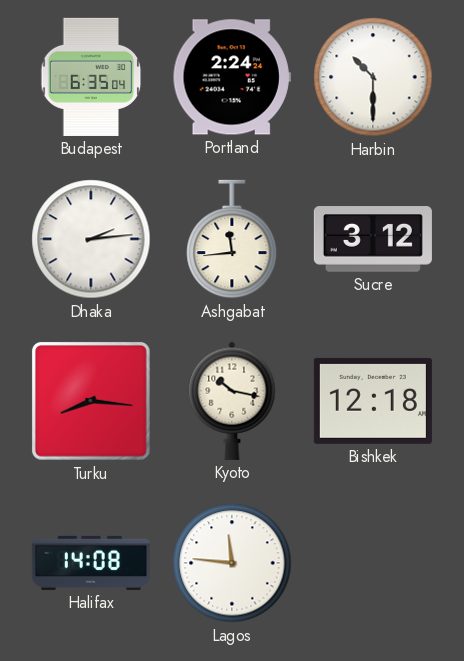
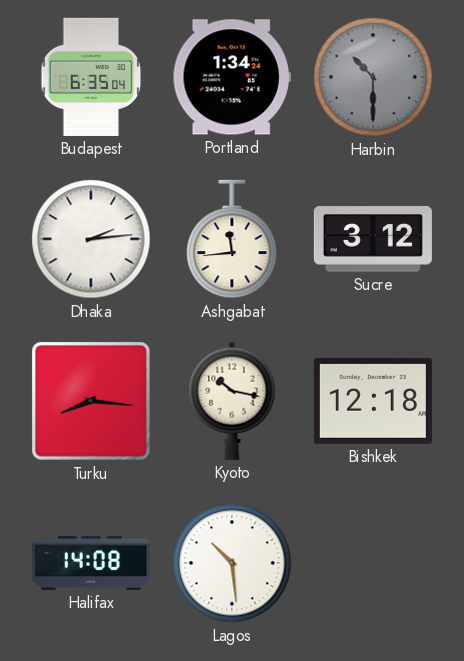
Portland: 2:24 -> 1:34 (232, 77)
Harbin dial: white -> grey (373, 77)
Lagos: 11:46 -> 10:29 (232, 563)
